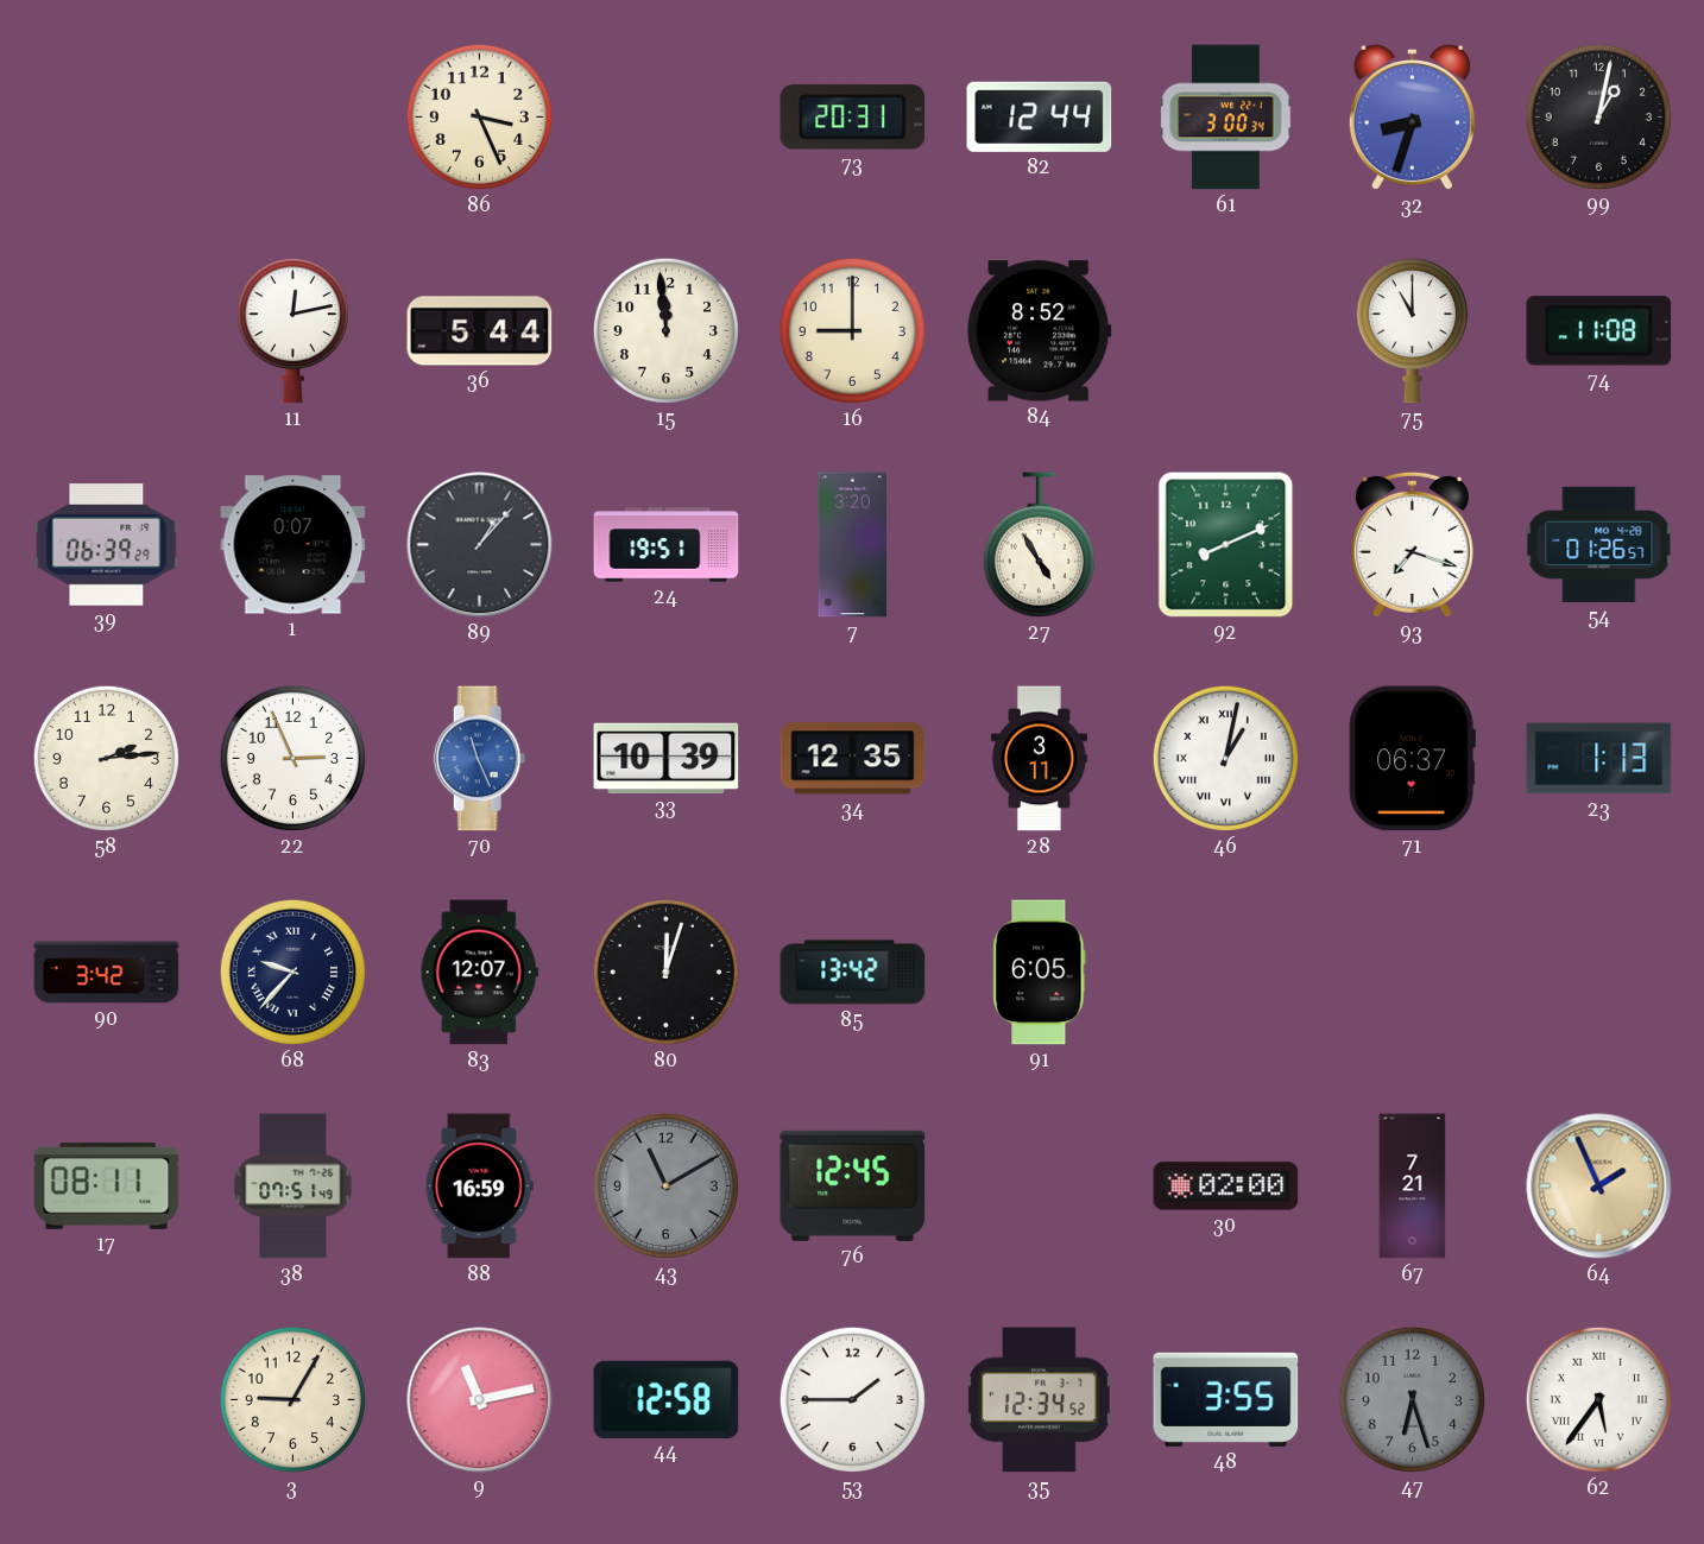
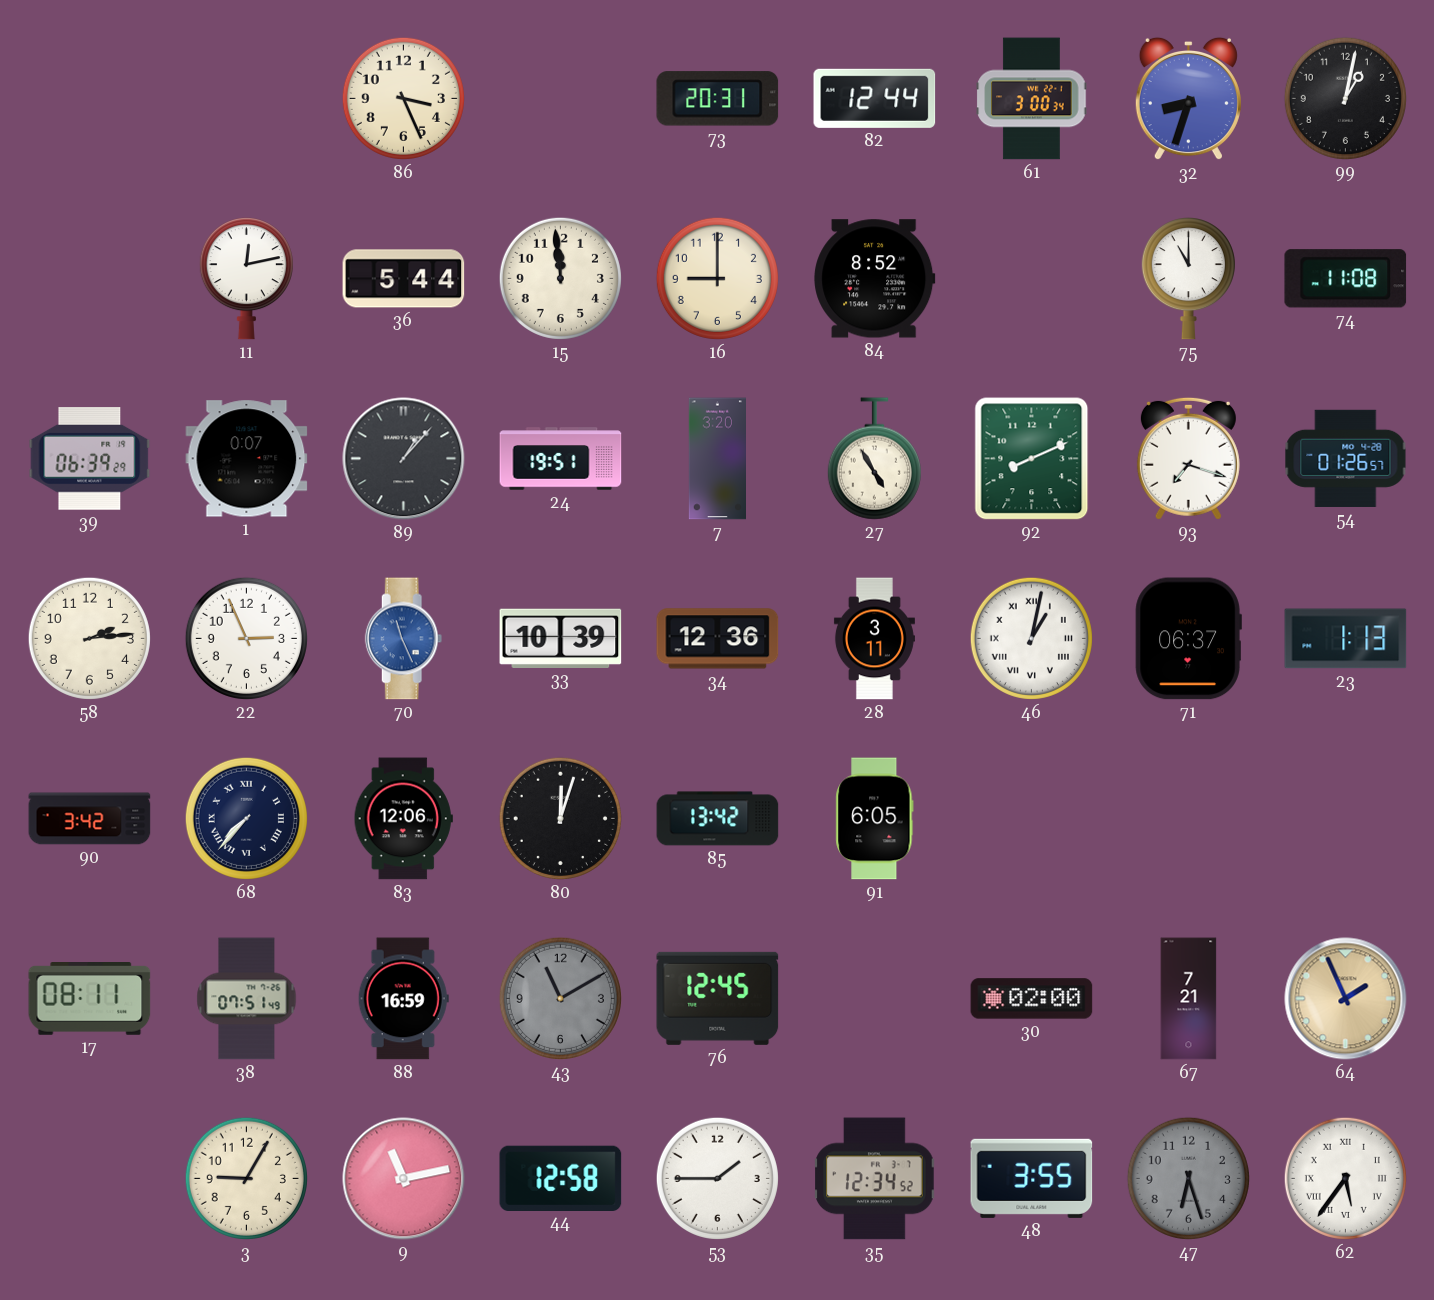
34: 12:35 -> 12:36 (718, 639)
68: 9:37 -> 7:37 (246, 818)
83: 12:07 -> 12:06 (403, 819)
